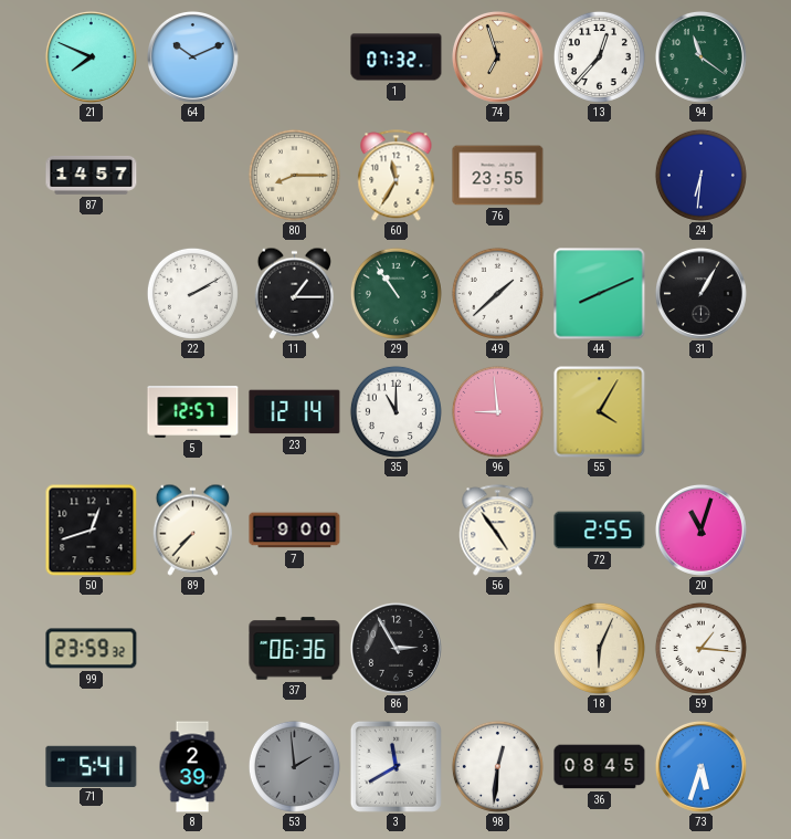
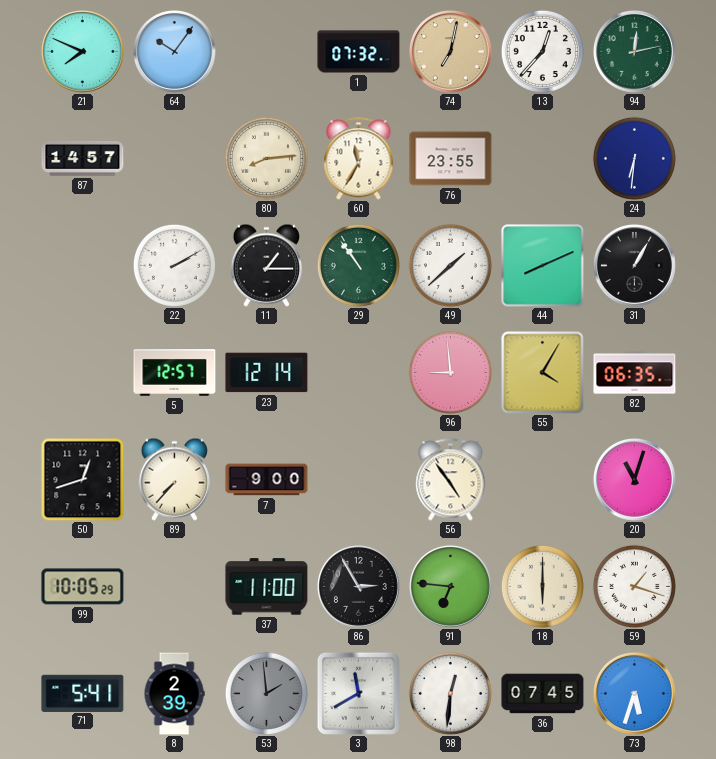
64: 10:11 -> 10:06 (174, 51)
74: 6:57 -> 7:02 (450, 51)
94: 11:21 -> 12:13 (634, 51)
80: 8:15 -> 8:14 (266, 158)
35: 11:00 -> none (395, 411)
82: none -> 06:35 (635, 373)
72: 2:55 -> none (600, 531)
99: 23:59 -> 10:05 (83, 587)
37: 06:36 -> 11:00 (267, 587)
91: none -> 6:46 (450, 586)
18: 6:04 -> 6:00 (542, 586)
59: 1:16 -> 1:18 (634, 586)
36: 08:45 -> 07:45 (543, 694)
